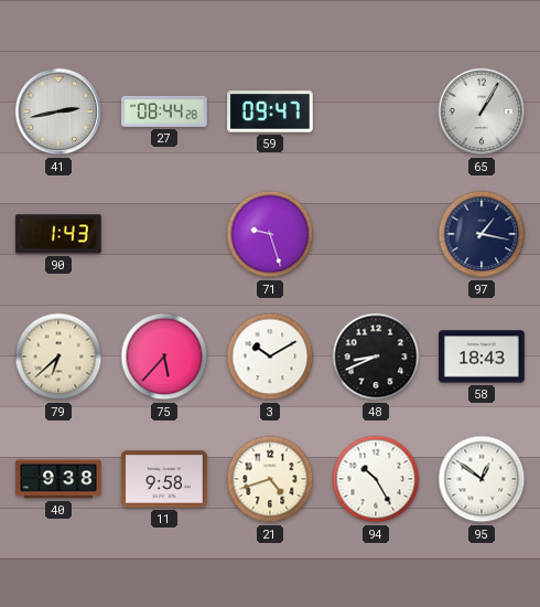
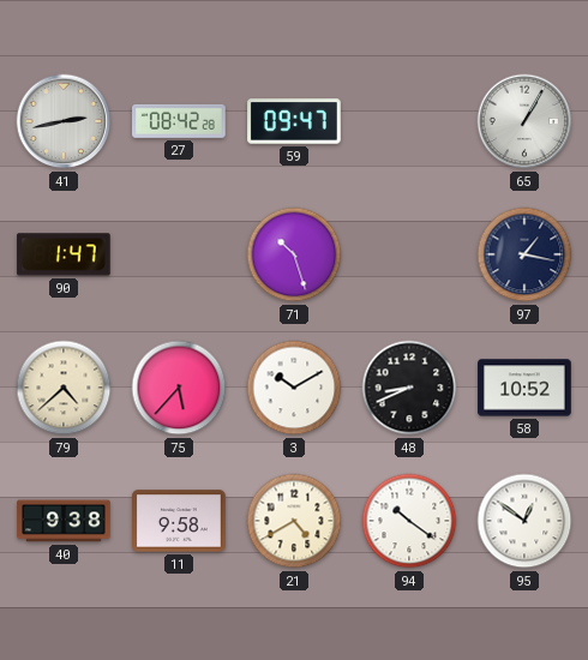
27: 08:44 -> 08:42 (180, 121)
90: 1:43 -> 1:47 (64, 254)
71: 9:27 -> 10:27 (294, 254)
79: 6:38 -> 4:38 (64, 388)
58: 18:43 -> 10:52 (524, 388)
21: 4:42 -> 4:40 (294, 521)
94: 10:25 -> 10:21 (409, 521)
